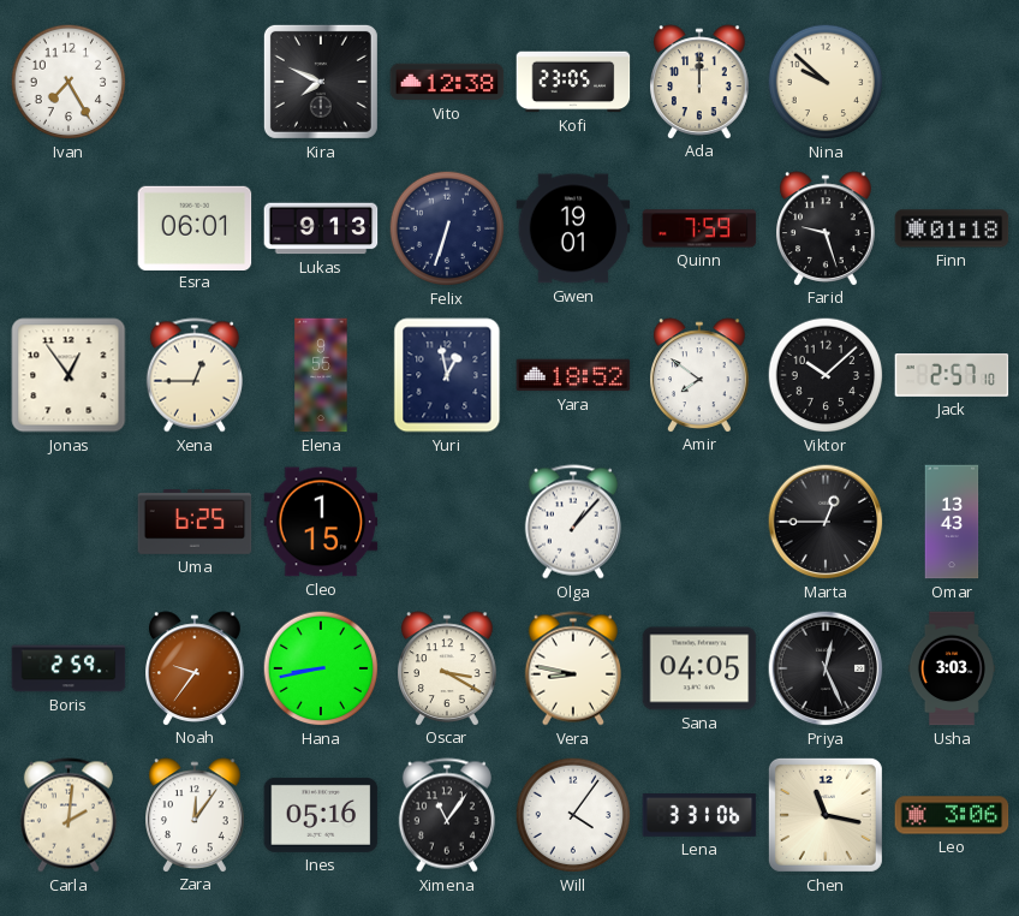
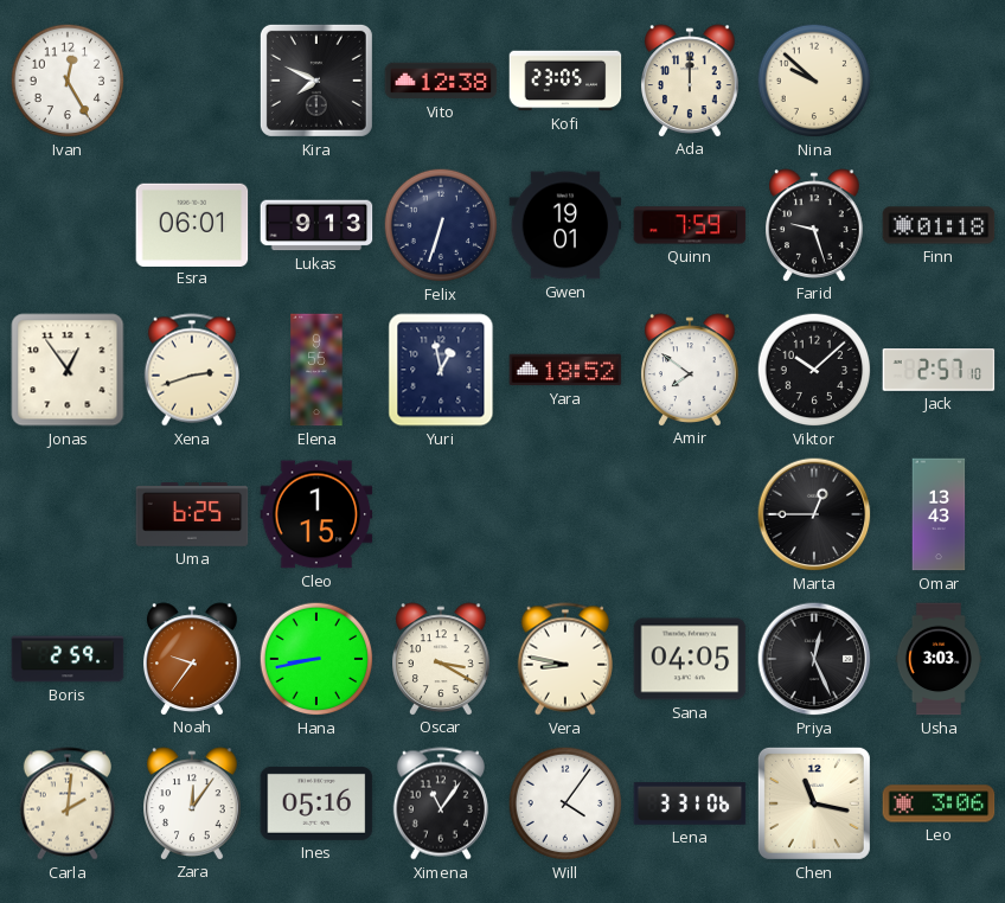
Ivan: 7:25 -> 12:25 (68, 81)
Xena: 12:45 -> 2:42 (192, 370)
Olga: 1:07 -> none (573, 522)
